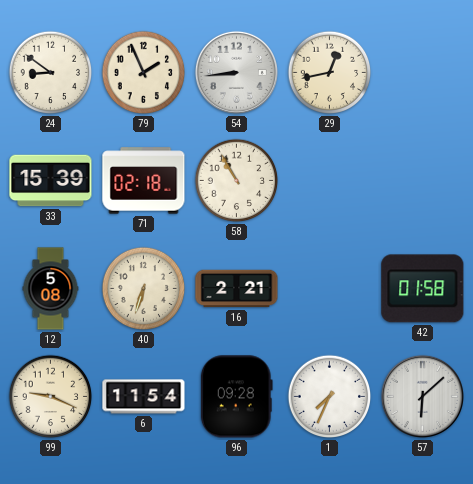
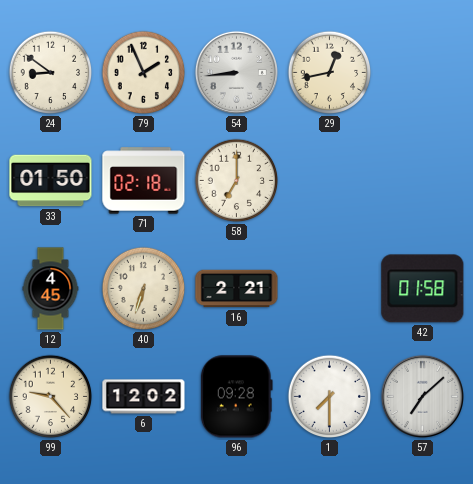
33: 15:39 -> 01:50 (51, 181)
58: 10:55 -> 7:00 (237, 181)
12: 5:08 -> 4:45 (51, 289)
99: 9:19 -> 9:23 (51, 397)
6: 11:54 -> 12:02 (144, 397)
1: 7:34 -> 7:30 (330, 397)
57: 6:08 -> 7:08 (422, 396)
